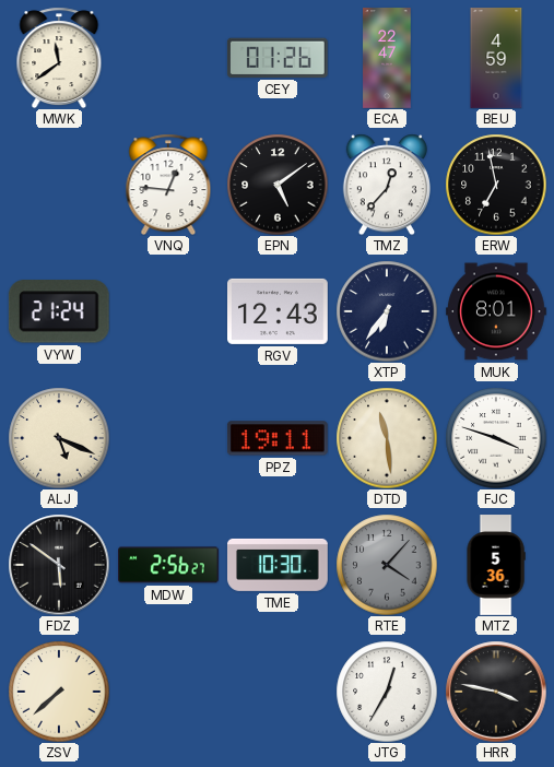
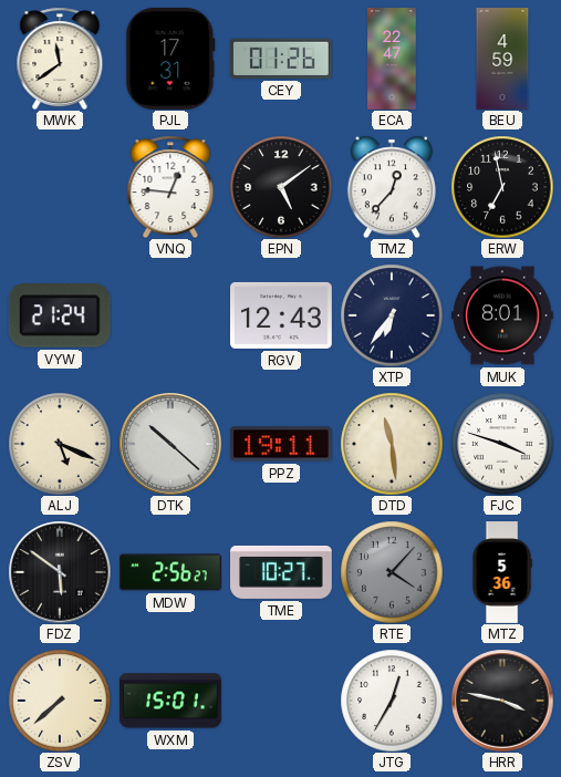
PJL: none -> 17:31 (170, 59)
DTK: none -> 10:22 (170, 444)
TME: 10:30 -> 10:27 (282, 572)
WXM: none -> 15:01 (172, 701)
